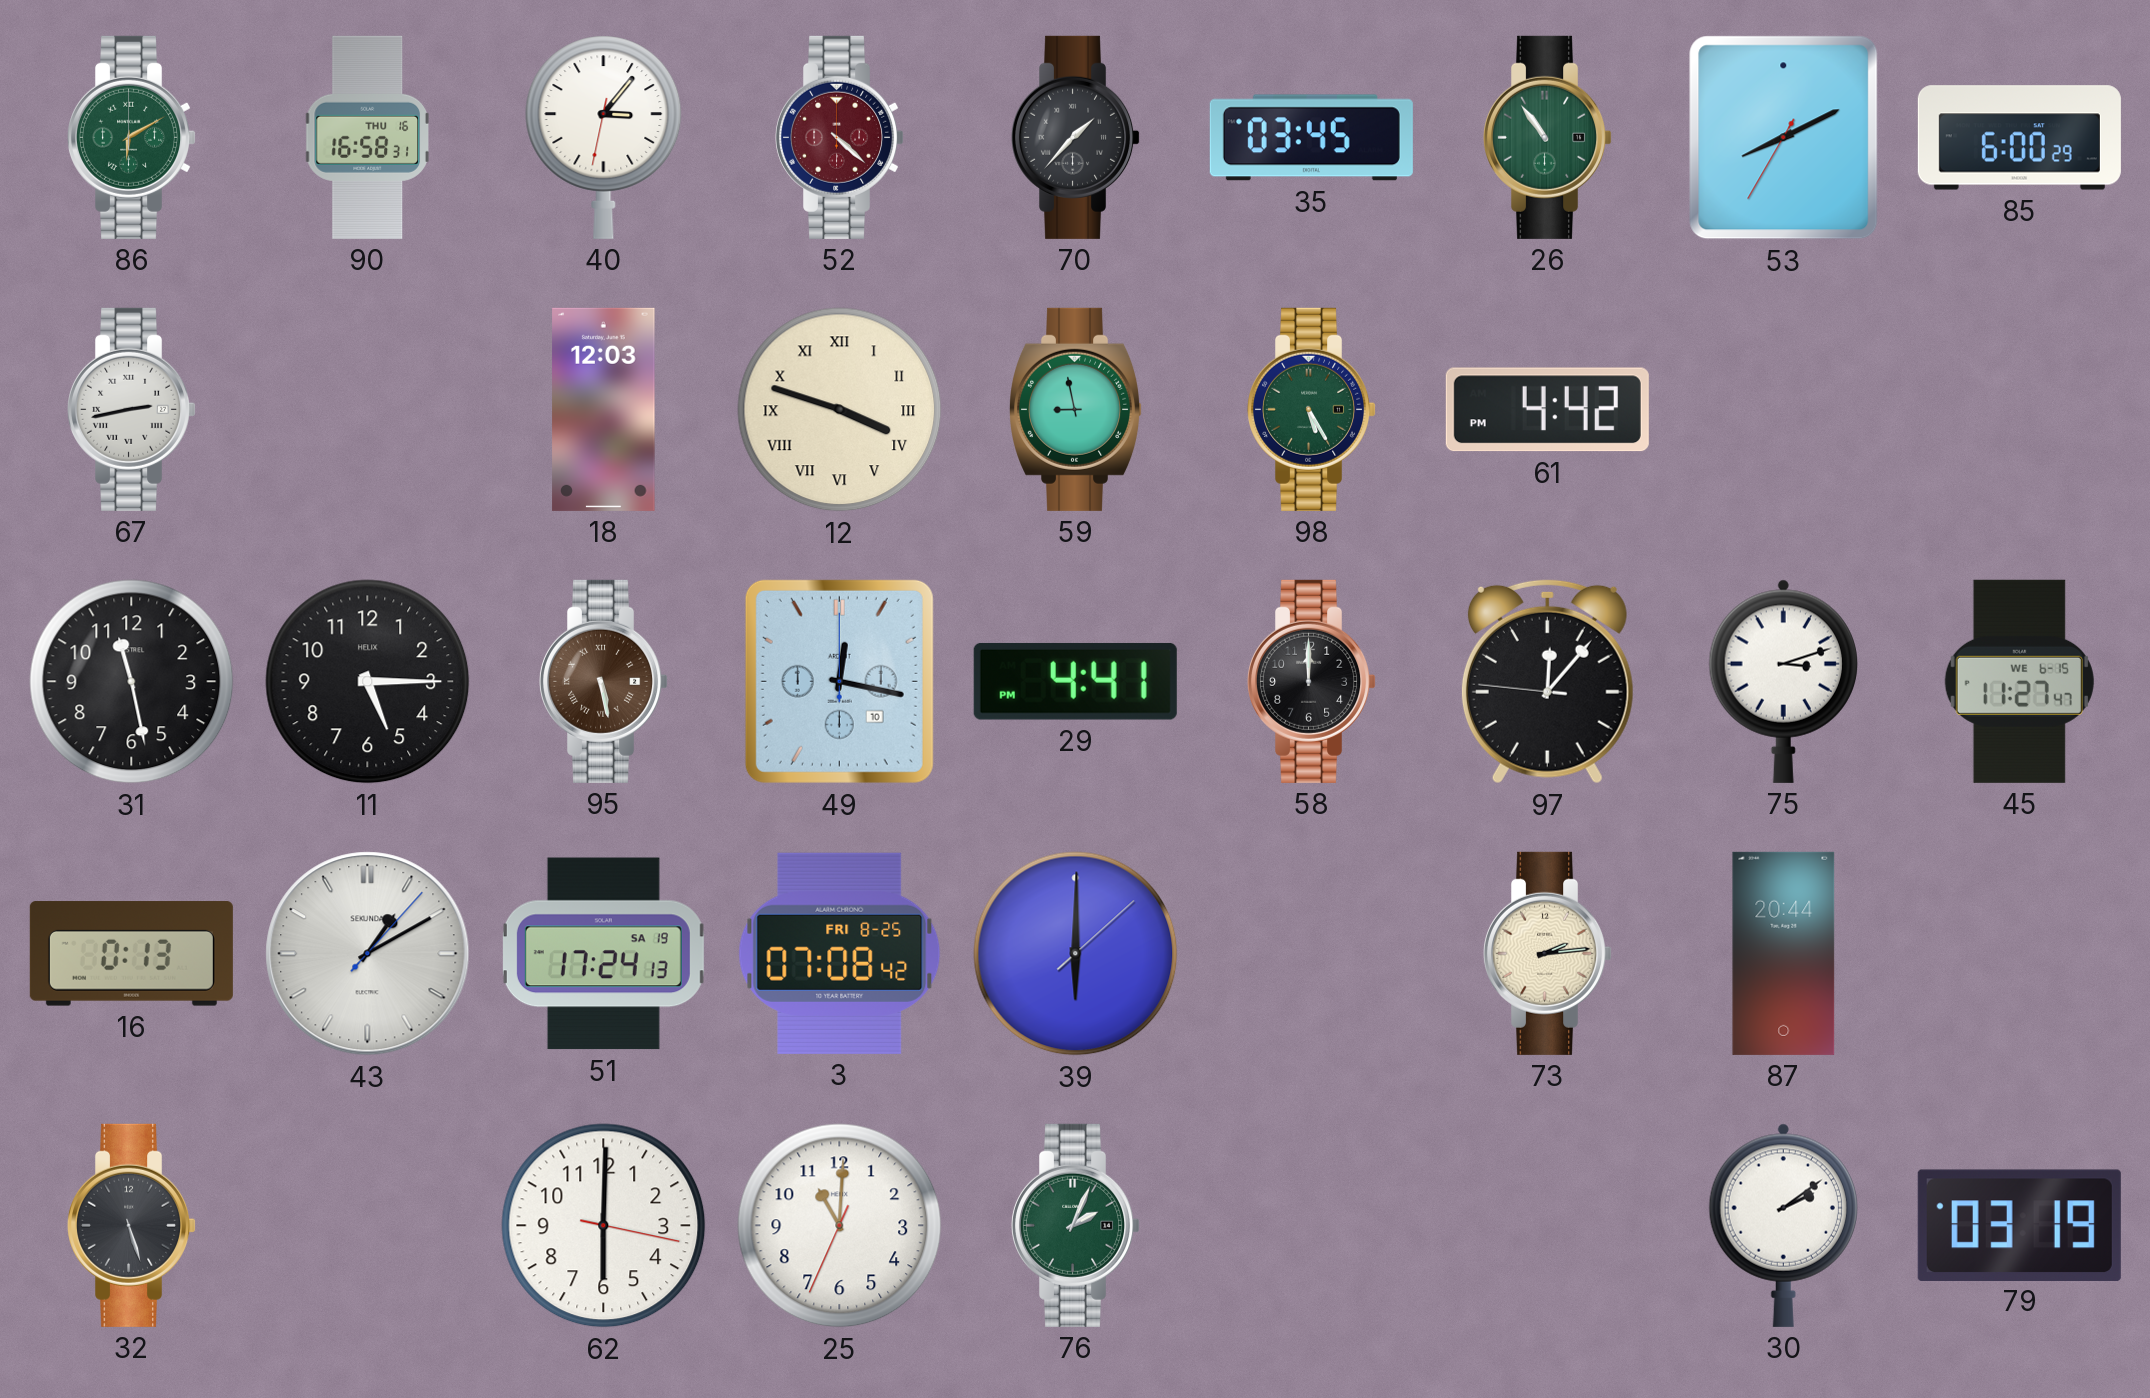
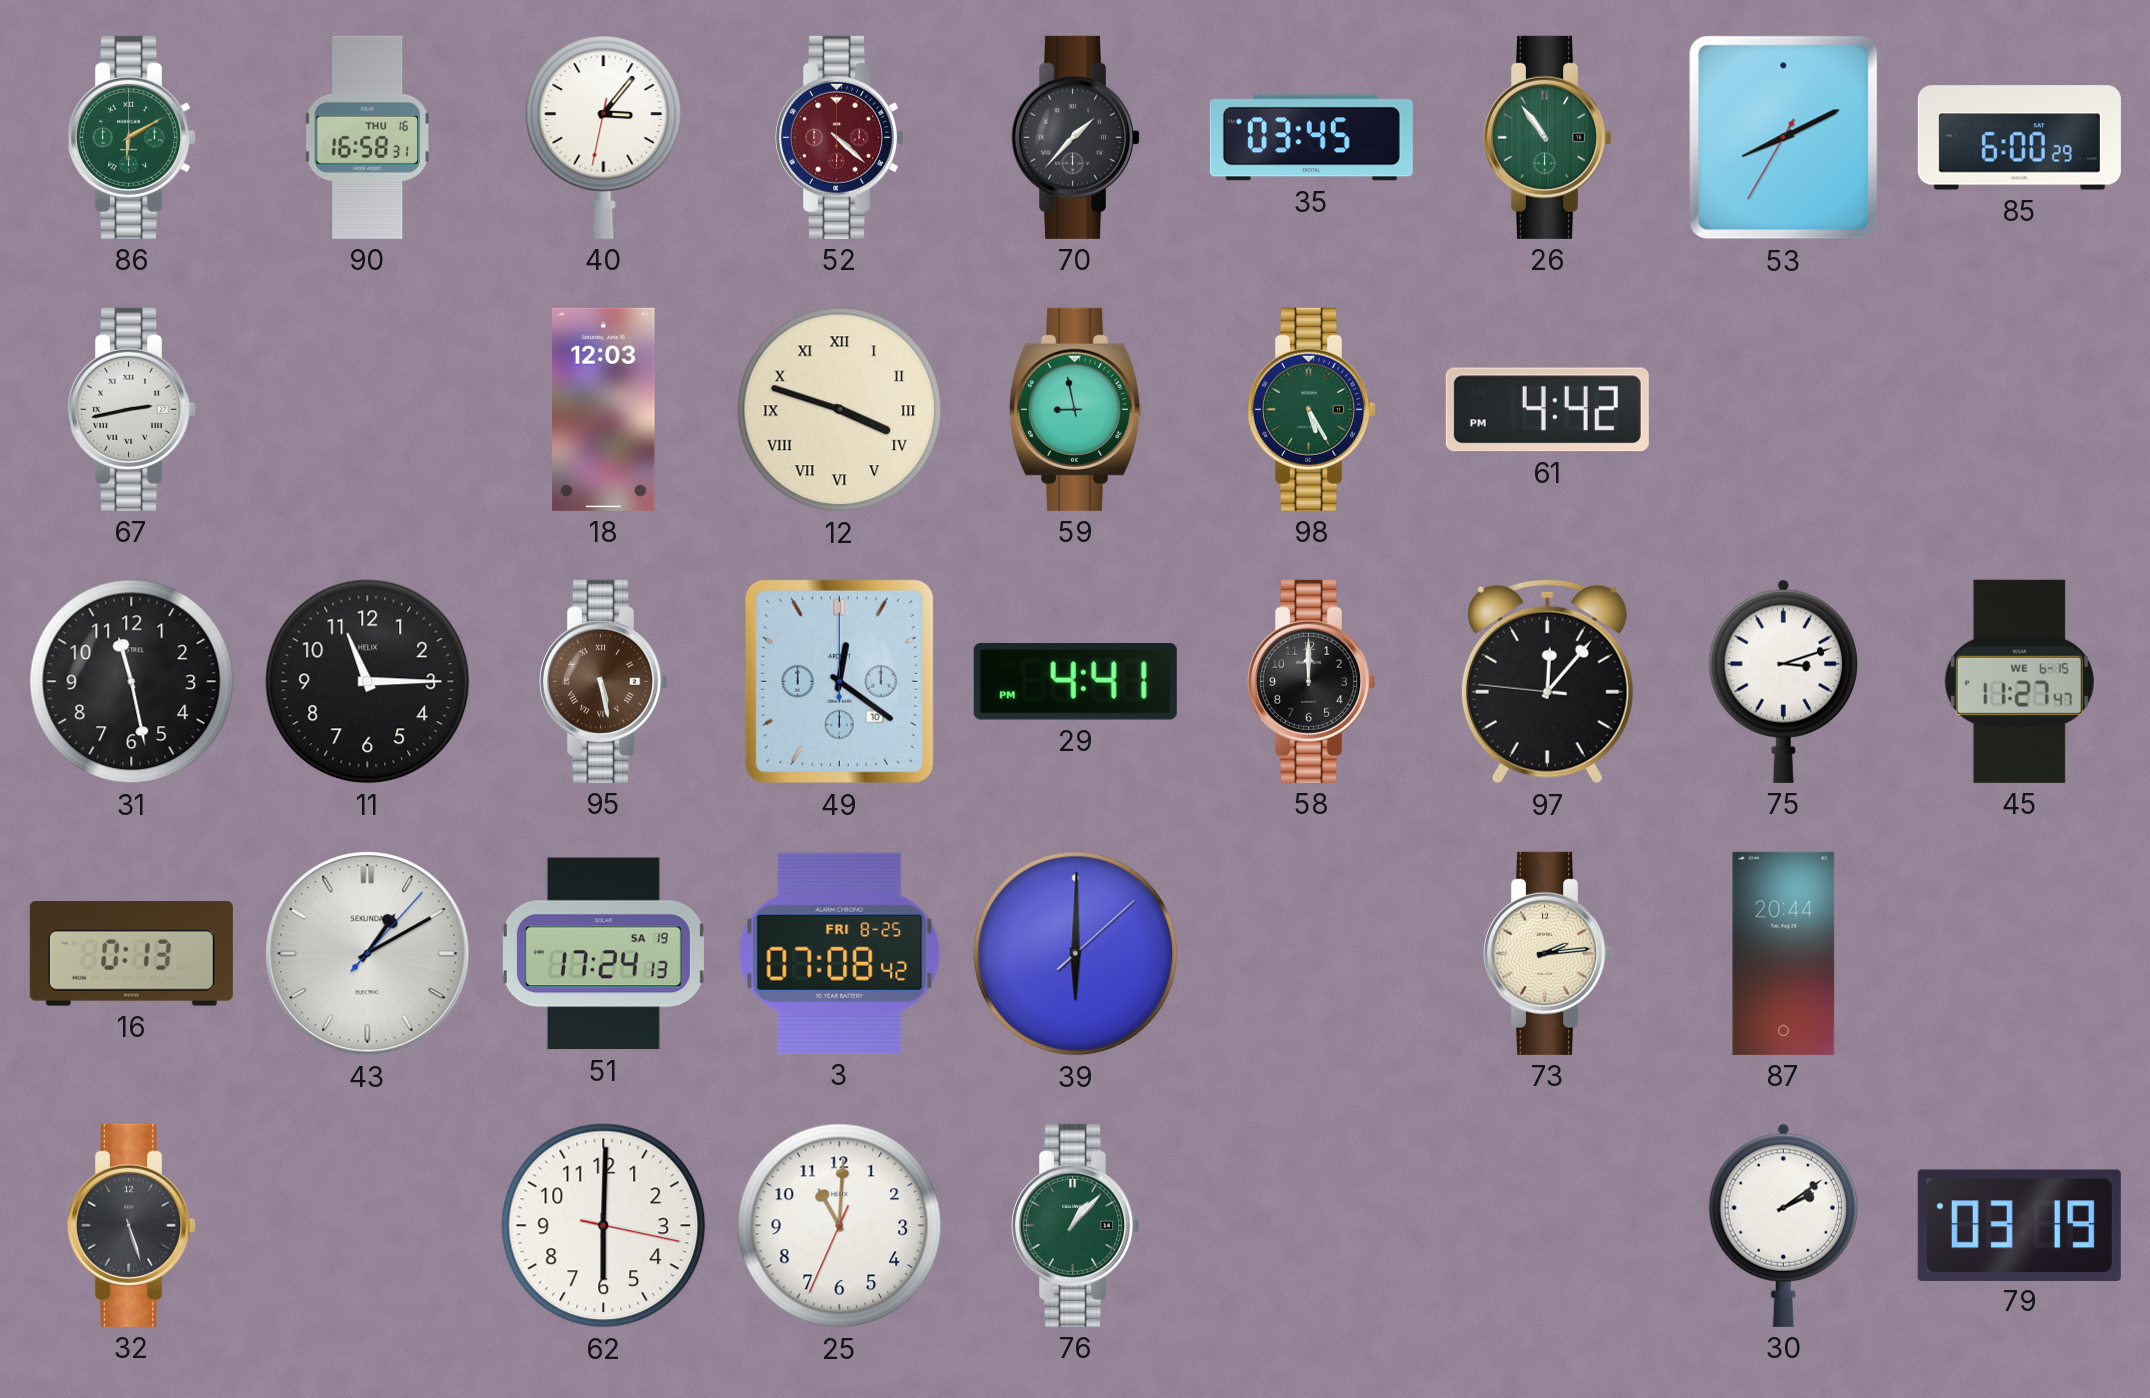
11: 5:15 -> 11:15 (368, 682)
49: 12:17 -> 12:21 (839, 681)
76: 2:04 -> 1:07 (1077, 1225)
